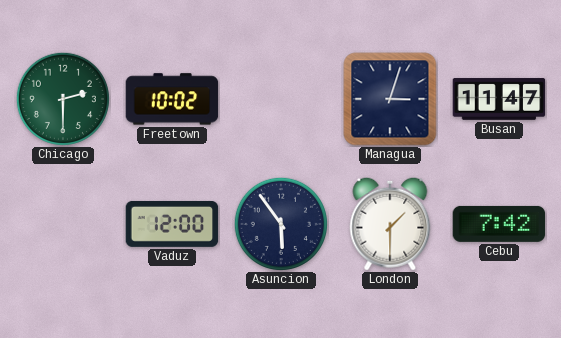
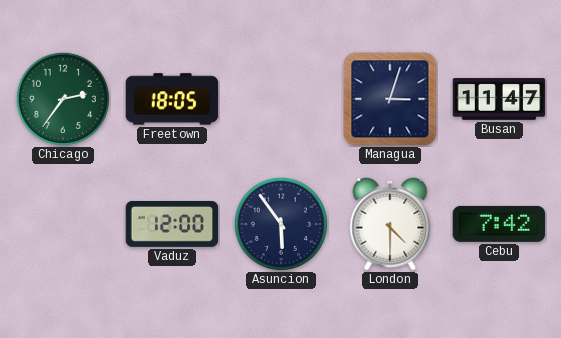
Chicago: 2:30 -> 2:36 (63, 99)
Freetown: 10:02 -> 18:05 (172, 99)
London: 1:30 -> 4:30 (390, 224)
